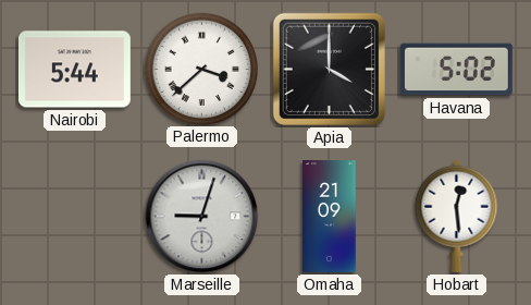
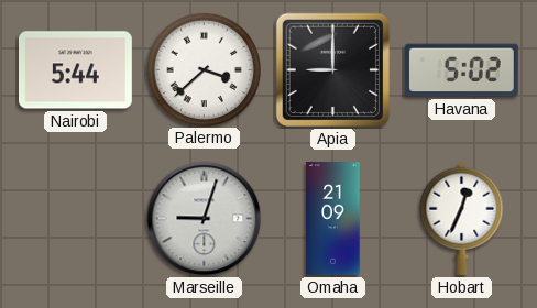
Apia: 4:00 -> 9:00 (332, 69)
Hobart: 12:29 -> 12:34 (462, 218)
